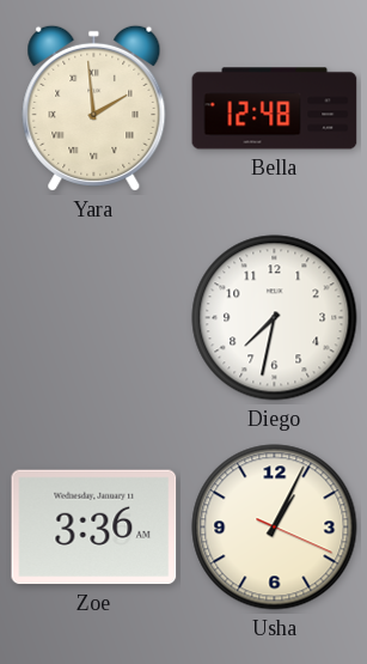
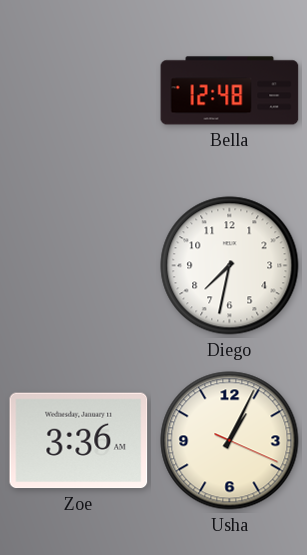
Yara: 1:59 -> none (94, 108)
